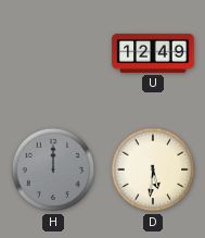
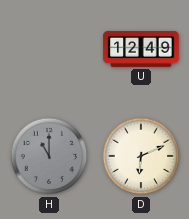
H: 12:00 -> 11:00 (49, 156)
D: 5:31 -> 6:11 (141, 156)
